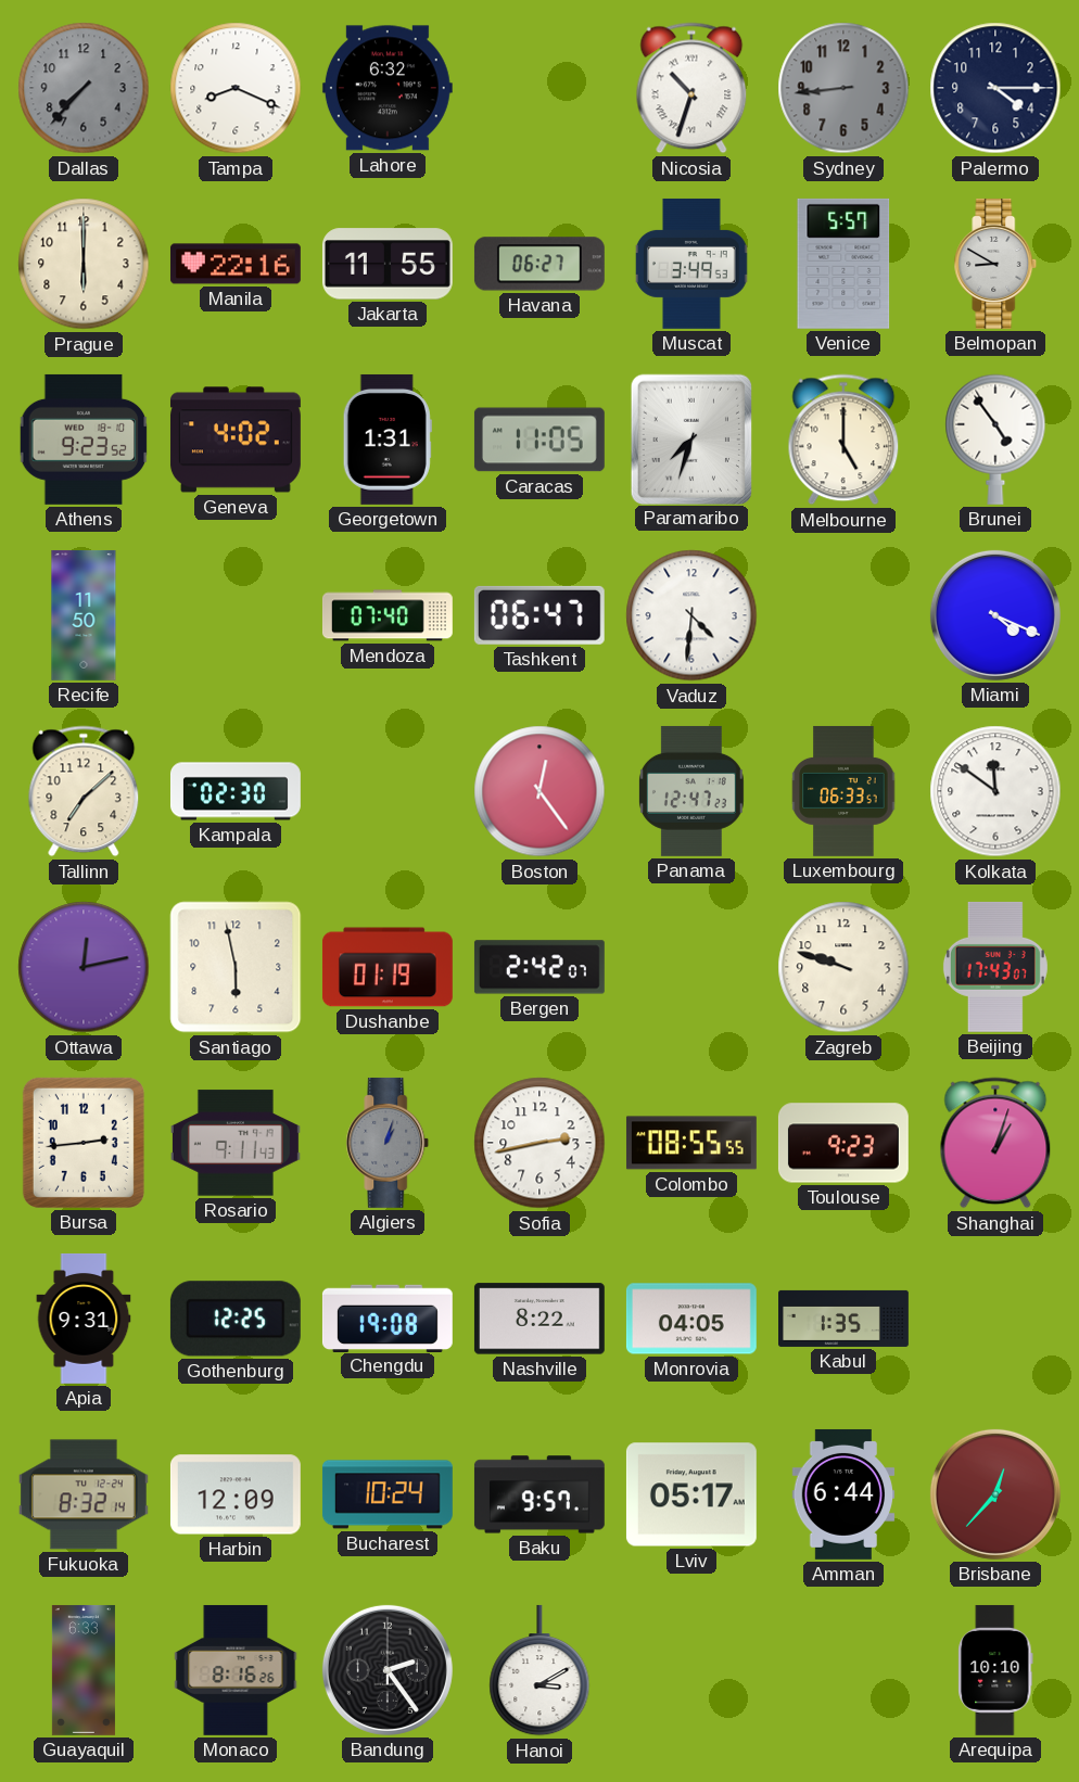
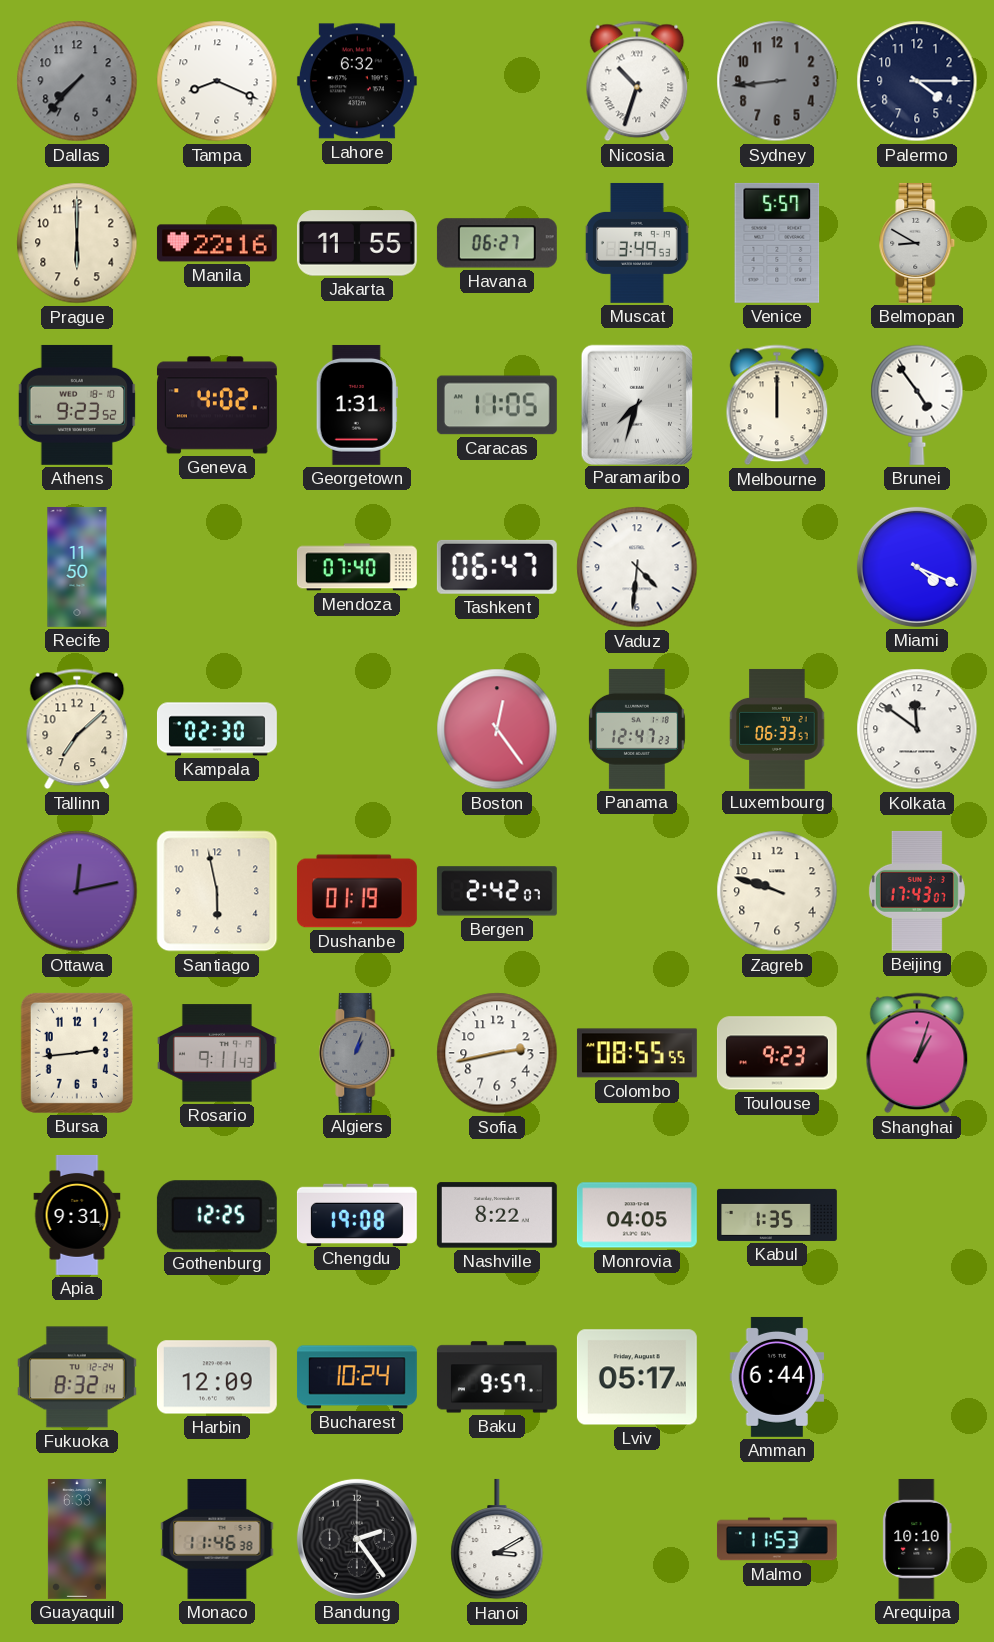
Melbourne: 5:00 -> 12:00 (777, 405)
Brisbane: 12:37 -> none (995, 1494)
Monaco: 8:16 -> 11:46 (217, 1539)
Malmo: none -> 11:53 (777, 1539)
